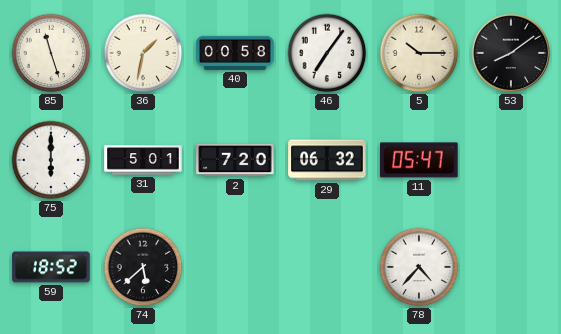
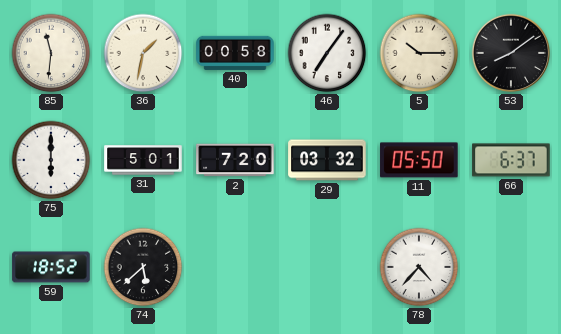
85: 11:27 -> 11:31 (51, 53)
29: 06:32 -> 03:32 (327, 160)
11: 05:47 -> 05:50 (419, 160)
66: none -> 6:37 (511, 160)
